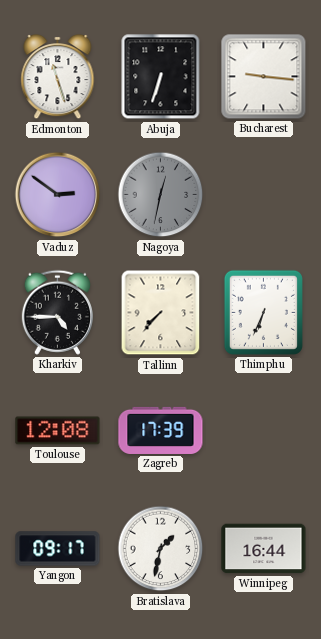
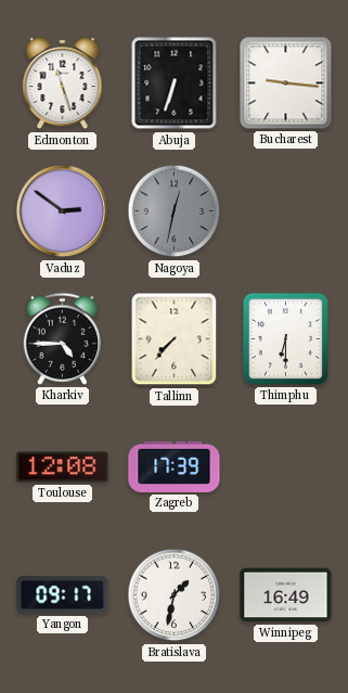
Thimphu: 6:34 -> 6:30 (285, 338)
Winnipeg: 16:44 -> 16:49 (286, 595)
